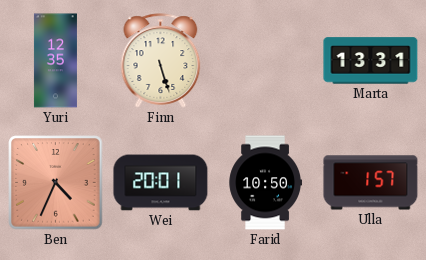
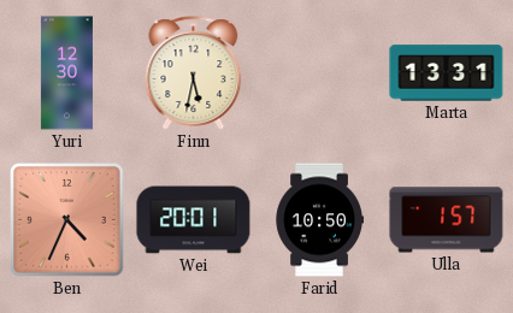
Yuri: 12:35 -> 12:30 (66, 73)
Finn: 5:27 -> 5:32 (194, 73)
